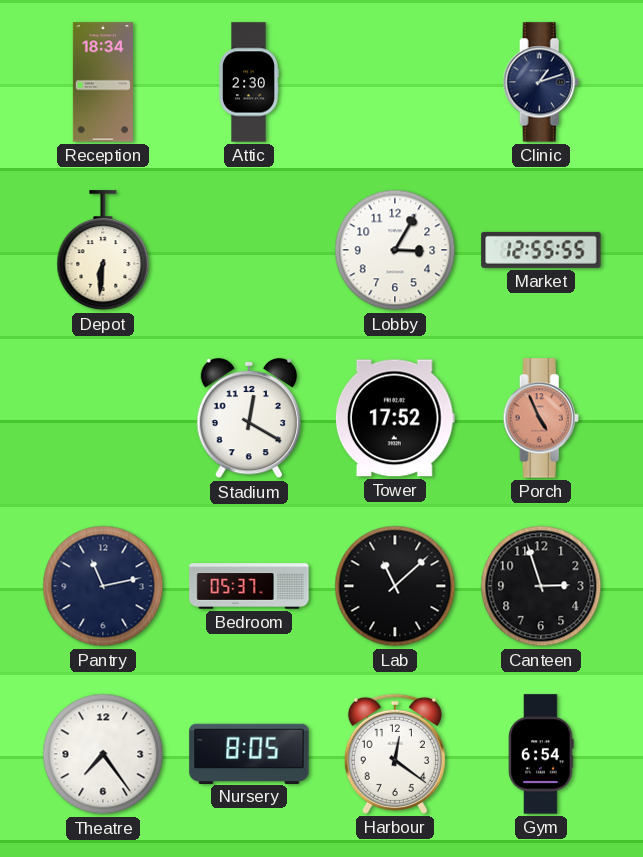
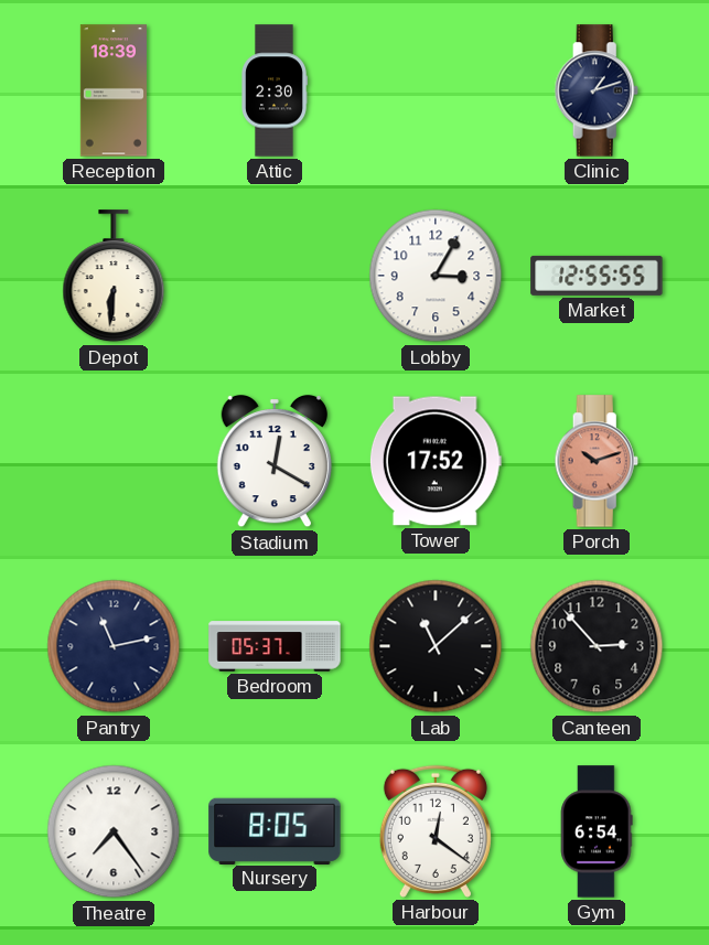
Reception: 18:34 -> 18:39 (114, 90)
Porch: 4:56 -> 10:12 (597, 461)
Canteen: 2:57 -> 2:53 (597, 646)
